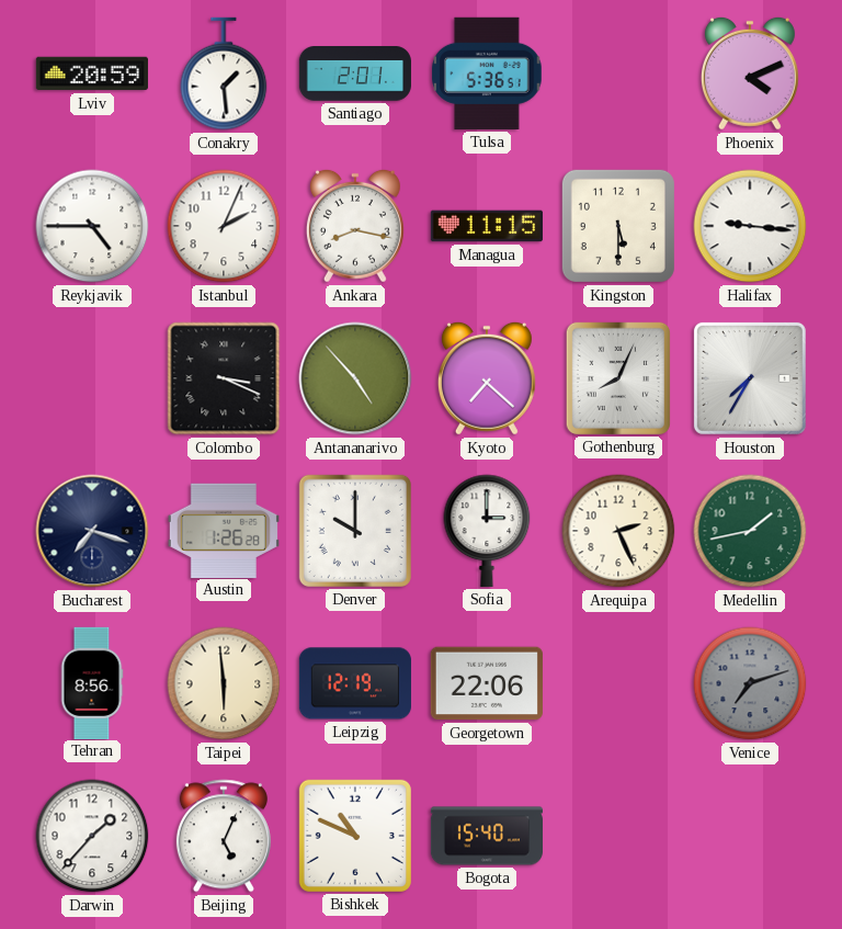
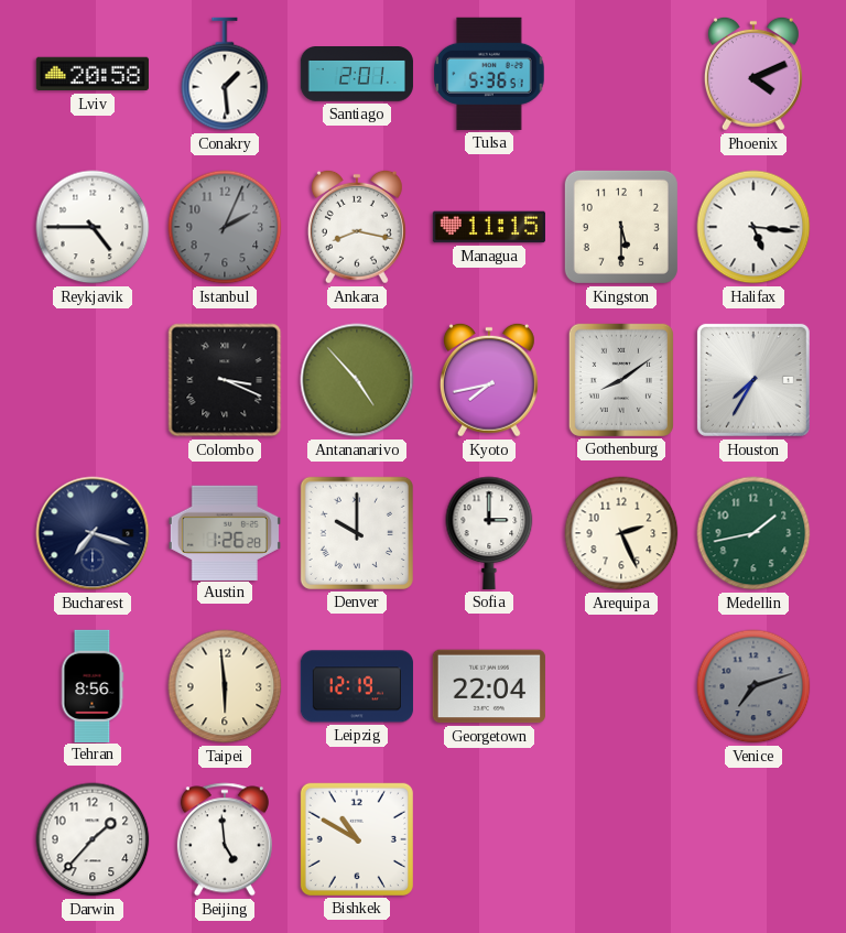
Lviv: 20:59 -> 20:58 (93, 74)
Istanbul dial: white -> grey (225, 227)
Halifax: 9:16 -> 5:16 (753, 227)
Kyoto: 7:22 -> 7:43 (489, 380)
Gothenburg: 8:04 -> 8:09 (621, 380)
Georgetown: 22:06 -> 22:04 (489, 686)
Beijing: 5:04 -> 4:59 (225, 839)
Bishkek: 10:49 -> 10:50 (357, 839)
Bogota: 15:40 -> none (486, 836)
